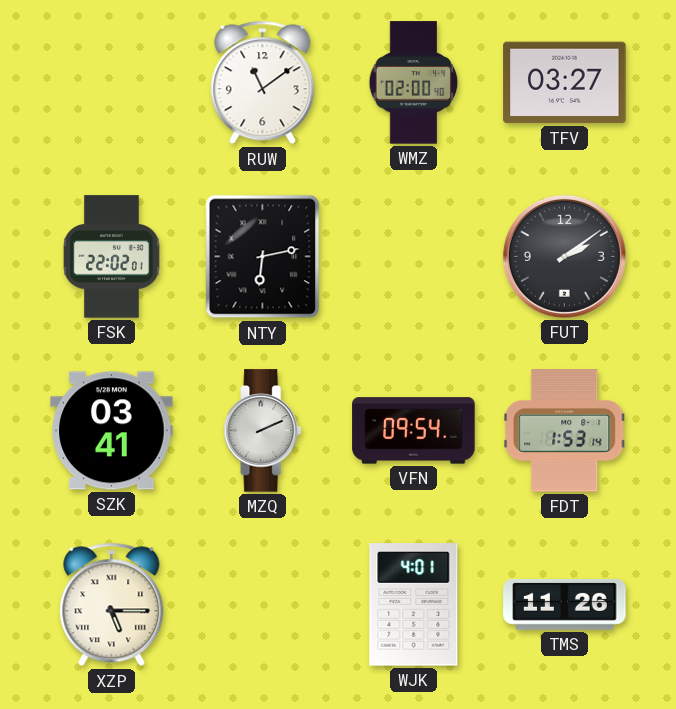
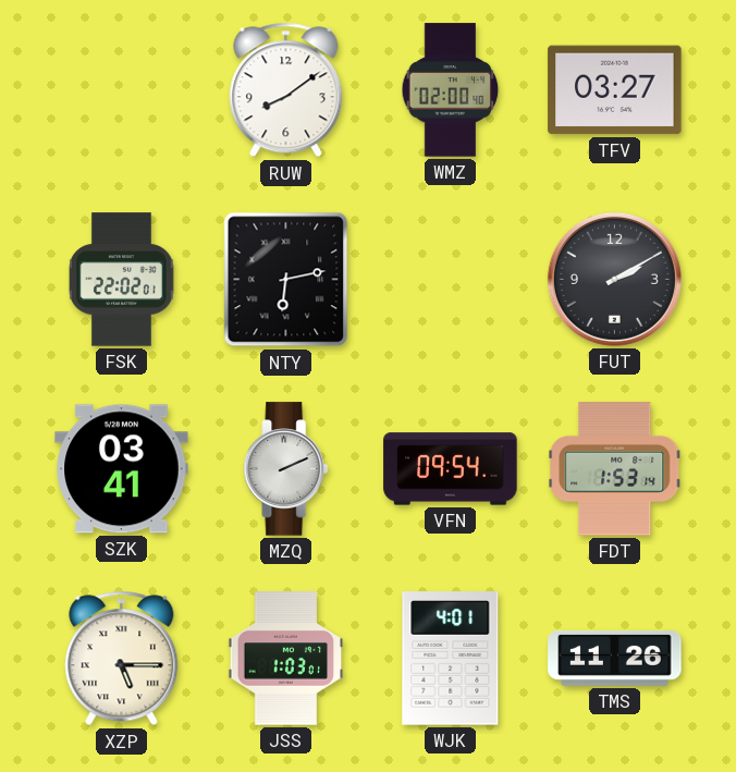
RUW: 11:09 -> 8:09 (286, 90)
FUT: 2:09 -> 2:10 (614, 279)
JSS: none -> 1:03 (286, 659)
